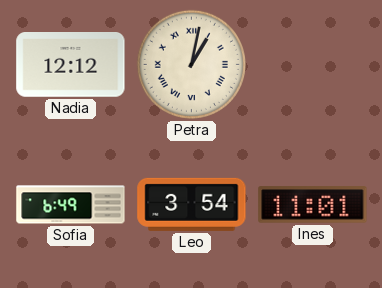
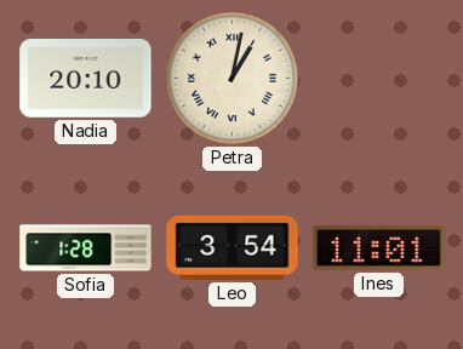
Nadia: 12:12 -> 20:10 (86, 79)
Sofia: 6:49 -> 1:28 (86, 248)
